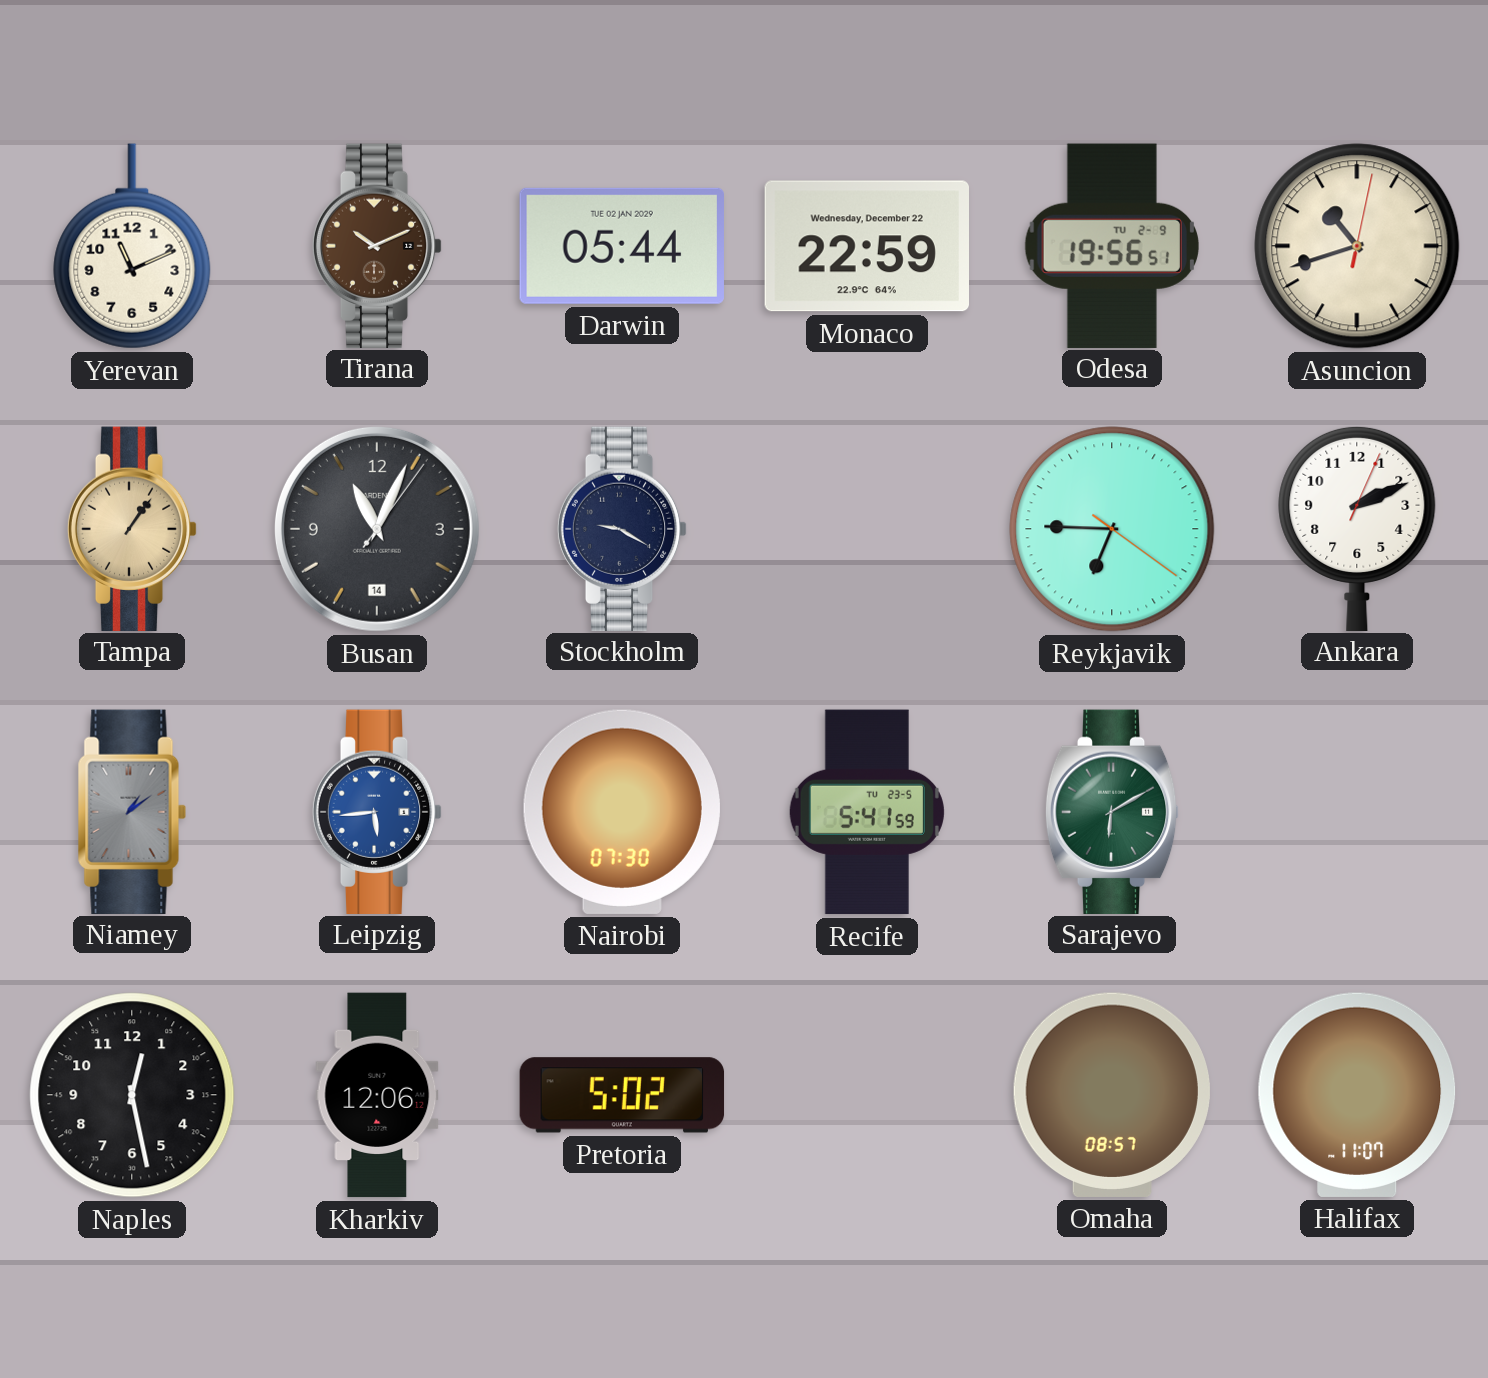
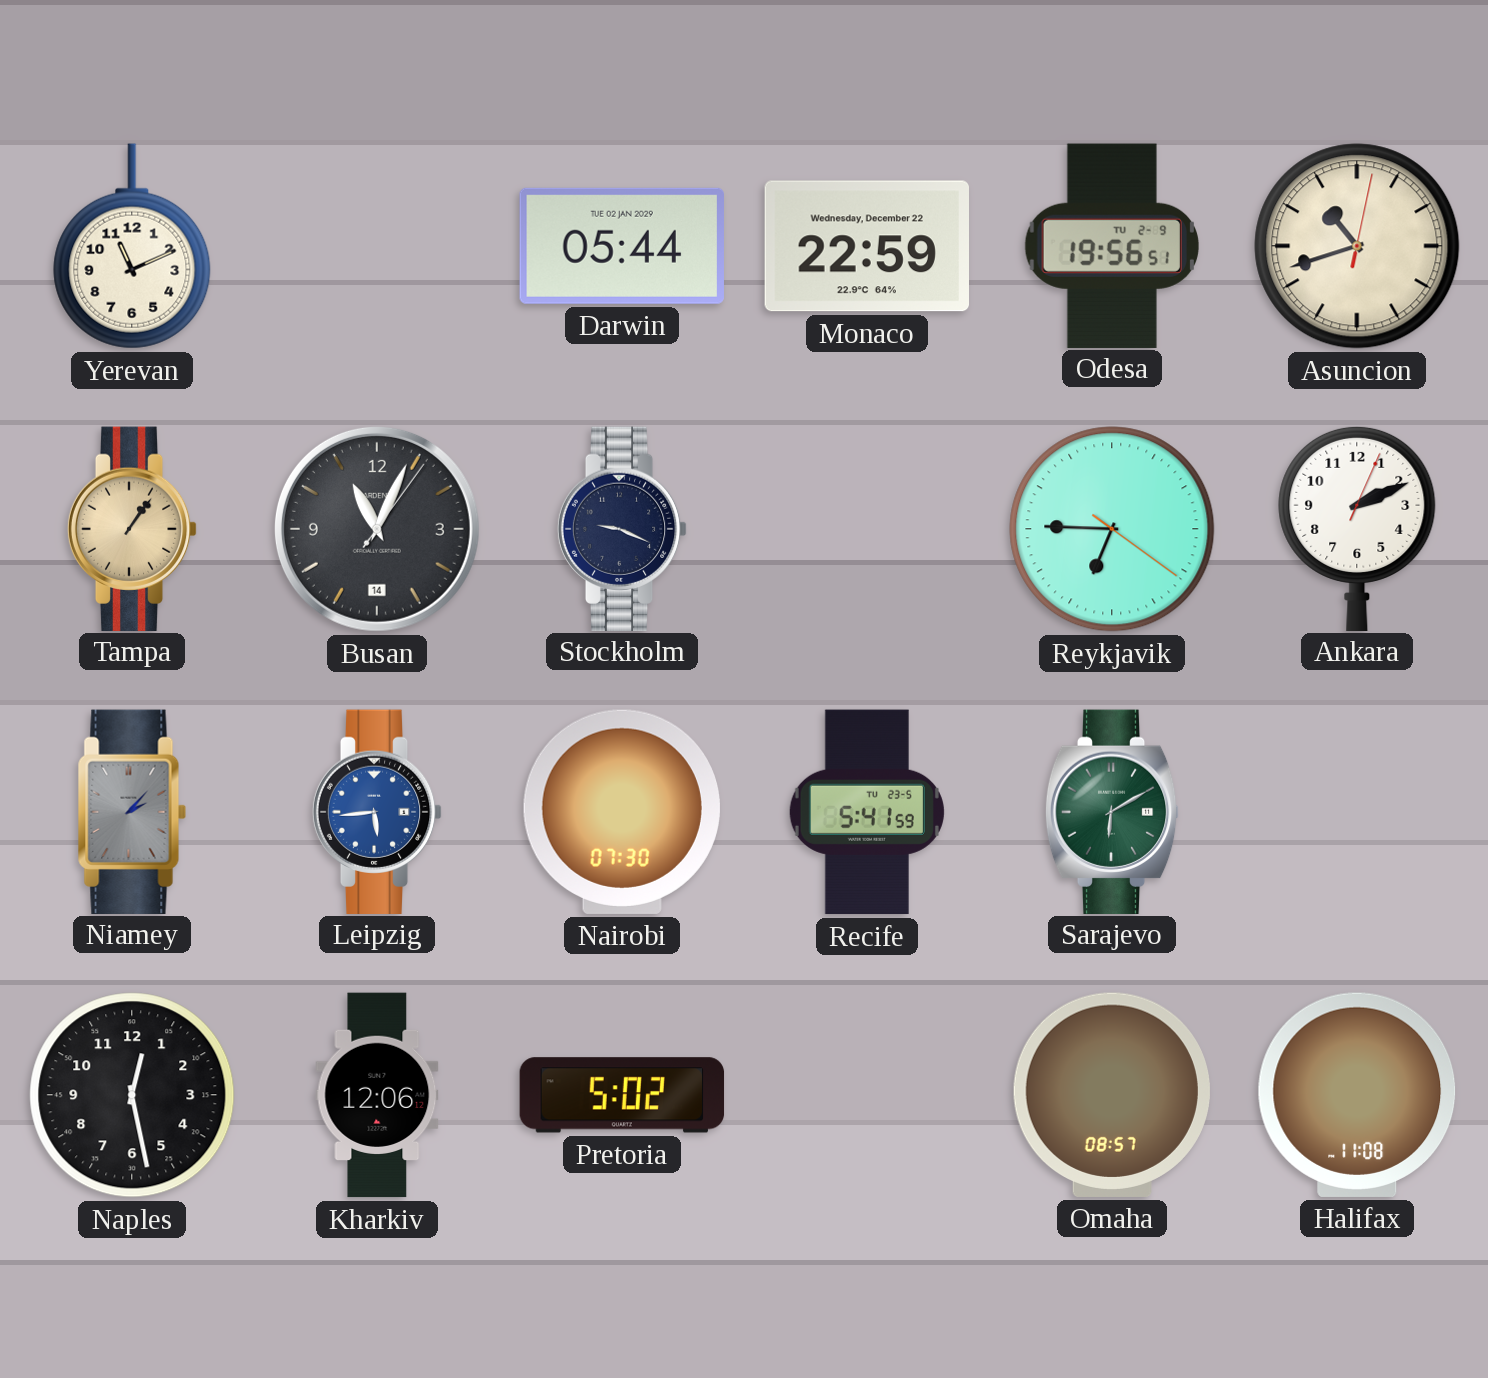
Tirana: 10:11 -> none (377, 245)
Stockholm: 9:20 -> 9:19 (622, 528)
Niamey: 1:09 -> 2:07 (132, 811)
Halifax: 11:07 -> 11:08 (1357, 1095)
